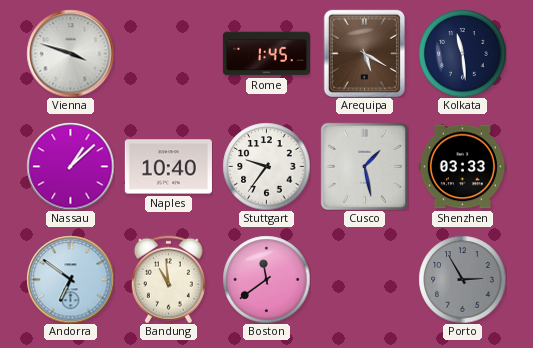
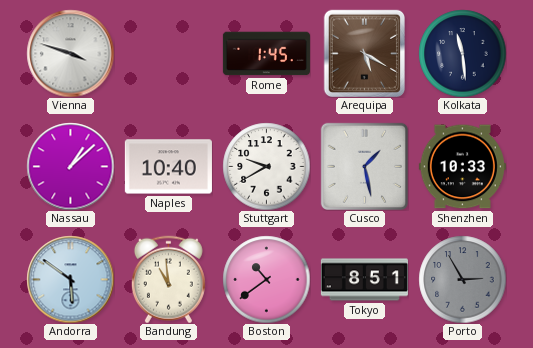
Stuttgart: 9:36 -> 9:40 (266, 166)
Shenzhen: 03:33 -> 10:33 (462, 167)
Andorra: 6:51 -> 5:51 (70, 279)
Boston: 11:39 -> 10:39 (266, 279)
Tokyo: none -> 8:51 (364, 280)
